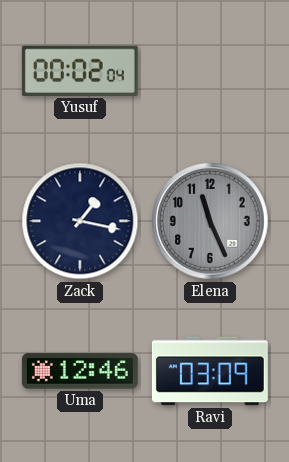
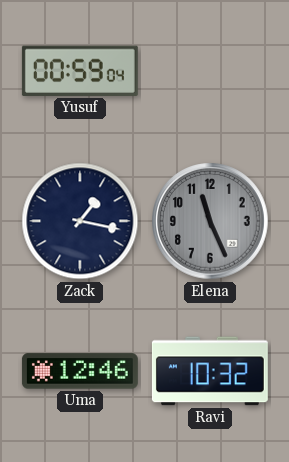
Yusuf: 00:02 -> 00:59 (80, 71)
Ravi: 03:09 -> 10:32 (210, 371)
